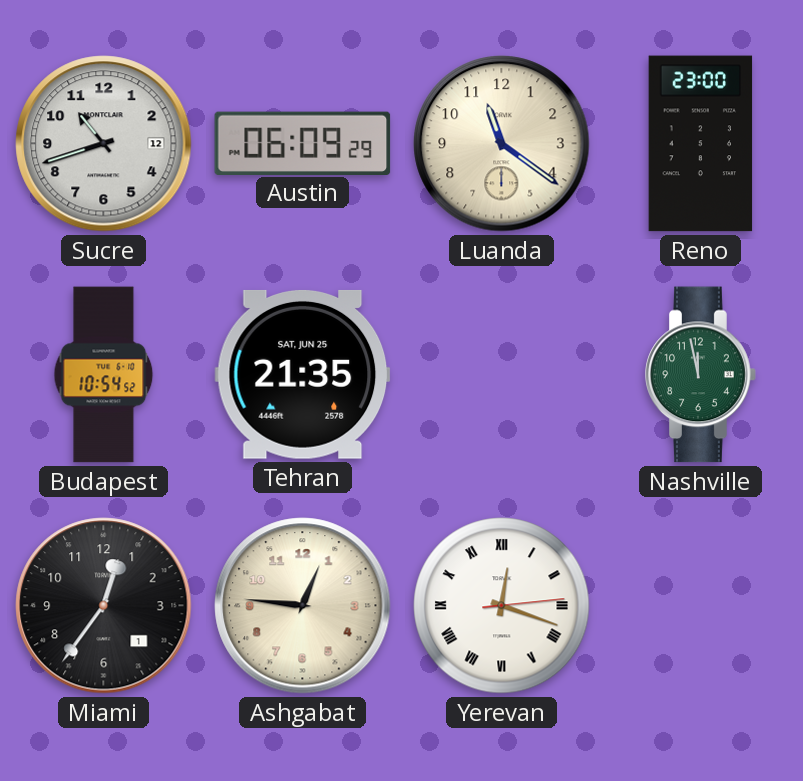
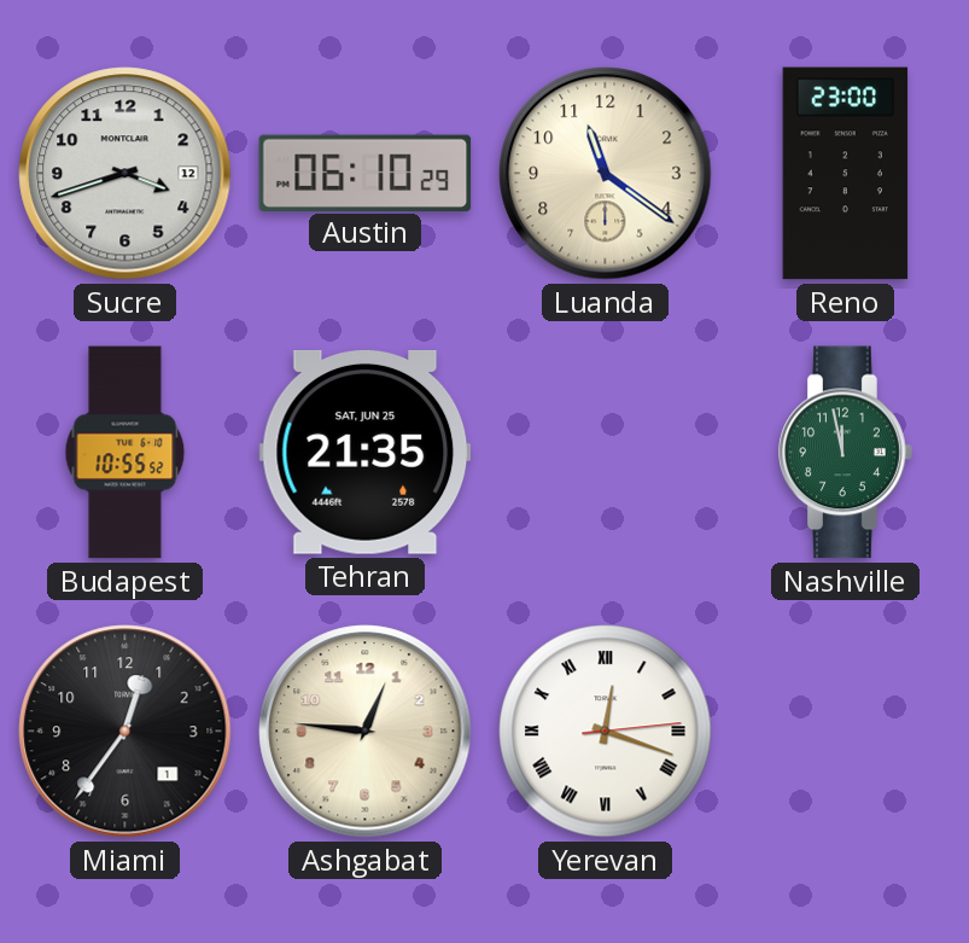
Sucre: 10:42 -> 3:42 (125, 174)
Austin: 06:09 -> 06:10 (366, 173)
Budapest: 10:54 -> 10:55 (125, 453)
